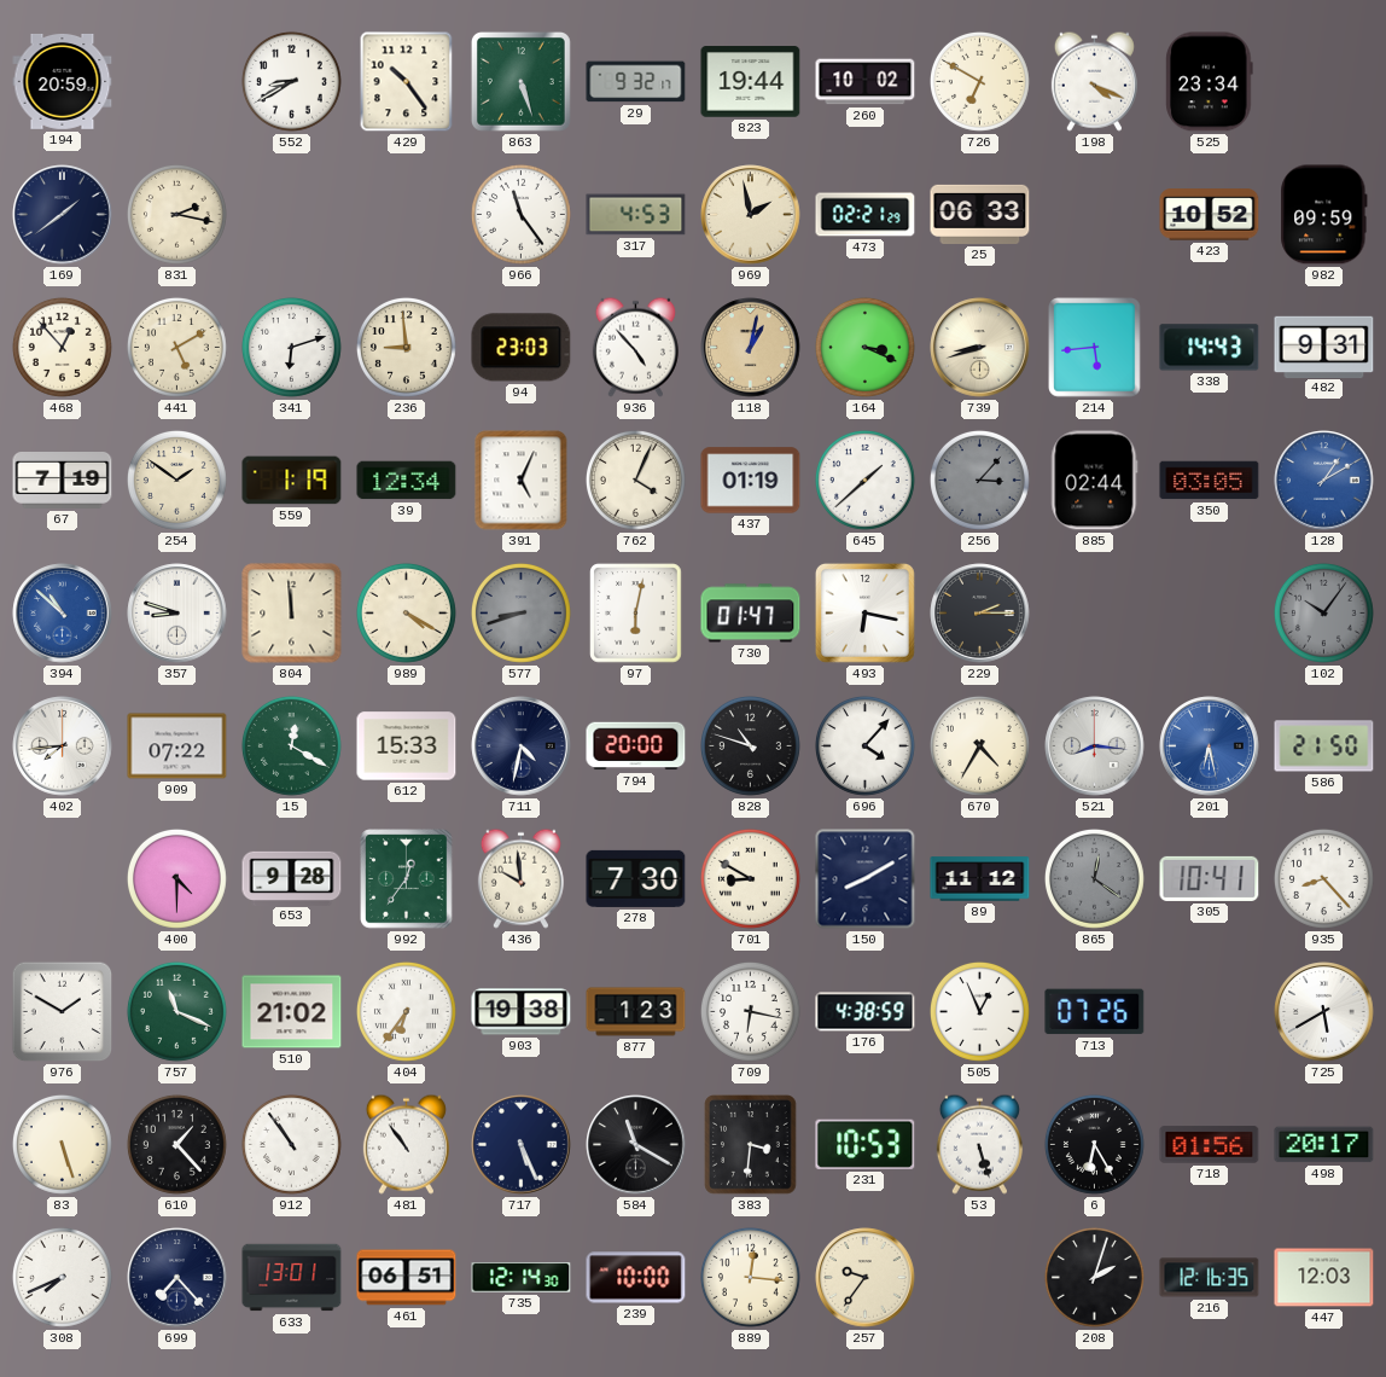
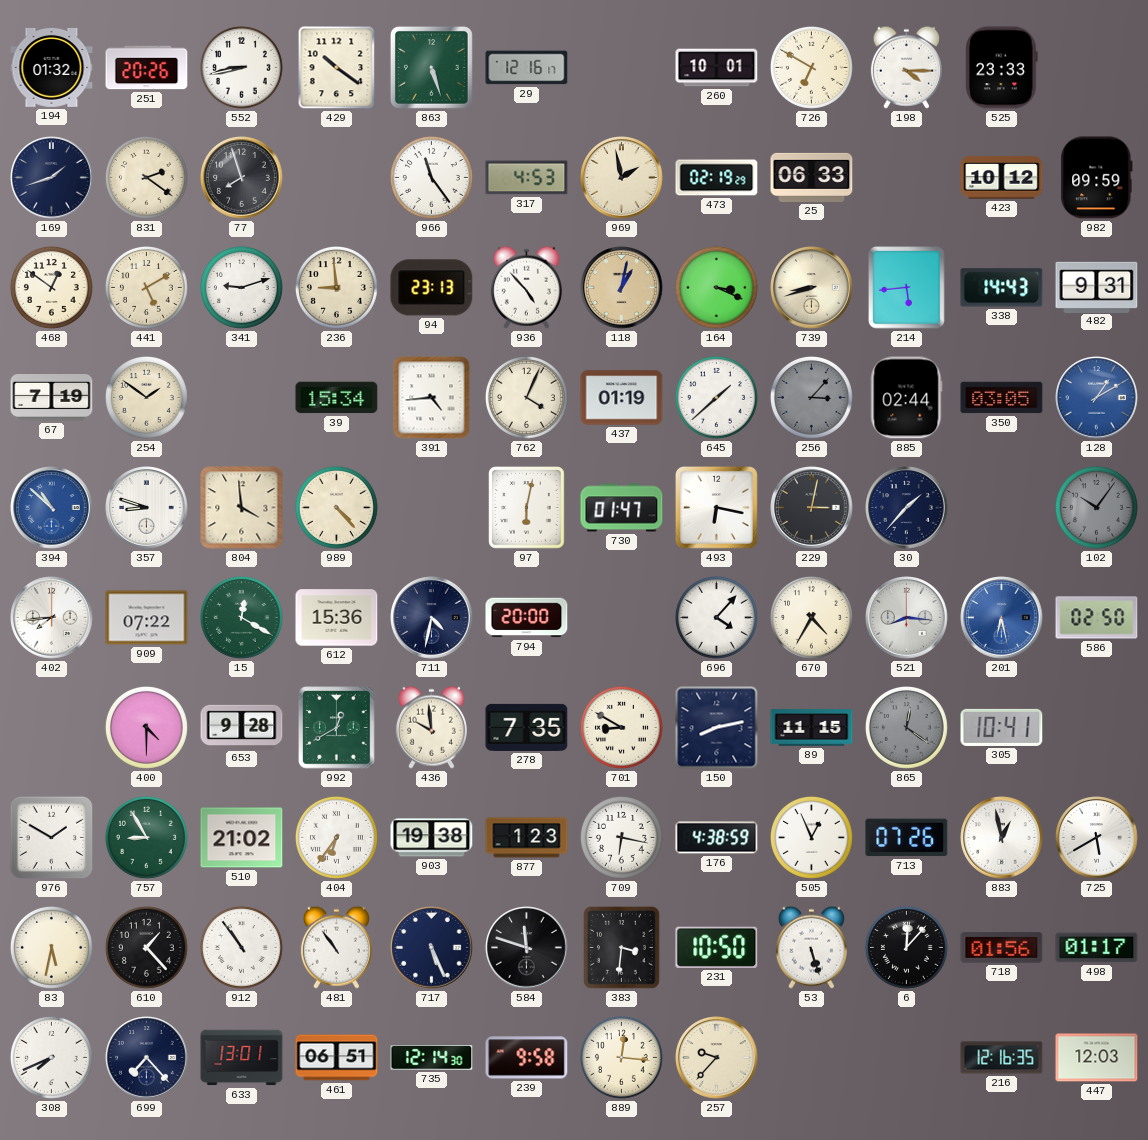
194: 20:59 -> 01:32 (52, 67)
251: none -> 20:26 (147, 68)
552: 8:40 -> 8:43 (241, 67)
429: 10:24 -> 10:21 (337, 68)
29: 9:32 -> 12:16 (527, 68)
823: 19:44 -> none (751, 82)
260: 10:02 -> 10:01 (717, 68)
198: 4:19 -> 4:15 (906, 67)
525: 23:34 -> 23:33 (1002, 68)
169: 1:39 -> 1:42 (52, 178)
831: 2:17 -> 2:21 (146, 177)
77: none -> 7:57 (242, 178)
473: 02:21 -> 02:19 (717, 178)
423: 10:52 -> 10:12 (1002, 178)
468: 12:53 -> 12:51 (51, 287)
341: 6:12 -> 9:12 (241, 287)
94: 23:03 -> 23:13 (432, 288)
559: 1:19 -> none (292, 481)
39: 12:34 -> 15:34 (337, 398)
391: 5:04 -> 4:44 (432, 398)
804: 11:59 -> 3:59 (242, 508)
989: 4:20 -> 4:23 (336, 507)
577: 8:42 -> none (520, 612)
229: 2:15 -> 3:02 (812, 508)
30: none -> 1:37 (907, 508)
612: 15:33 -> 15:36 (337, 618)
828: 10:48 -> none (750, 745)
586: 21:50 -> 02:50 (1097, 618)
992: 12:36 -> 12:40 (337, 728)
278: 7:30 -> 7:35 (527, 727)
150: 8:10 -> 8:13 (717, 728)
89: 11:12 -> 11:15 (812, 728)
935: 8:23 -> none (1323, 878)
757: 11:19 -> 8:55 (146, 837)
883: none -> 12:58 (1002, 838)
83: 5:27 -> 5:32 (51, 947)
584: 11:20 -> 11:48 (527, 948)
231: 10:53 -> 10:50 (717, 947)
6: 6:25 -> 12:07 (906, 947)
498: 20:17 -> 01:17 (1097, 948)
239: 10:00 -> 9:58 (527, 1058)
257: 9:36 -> 9:37 (717, 1058)
208: 2:03 -> none (1094, 1277)
